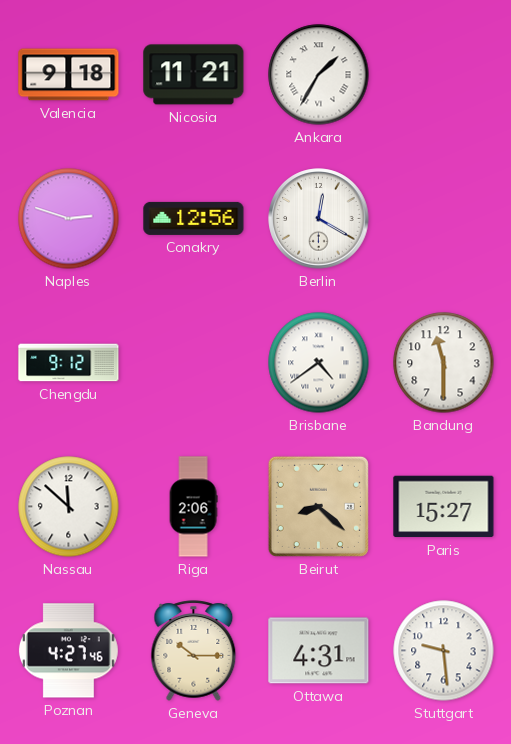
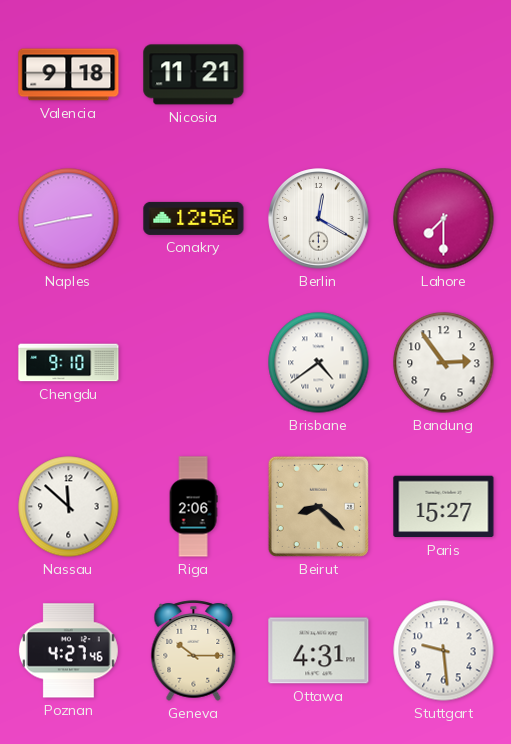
Ankara: 1:35 -> none (319, 75)
Naples: 2:48 -> 2:43 (69, 219)
Lahore: none -> 7:30 (444, 219)
Chengdu: 9:12 -> 9:10 (69, 363)
Bandung: 11:30 -> 2:54 (444, 363)
